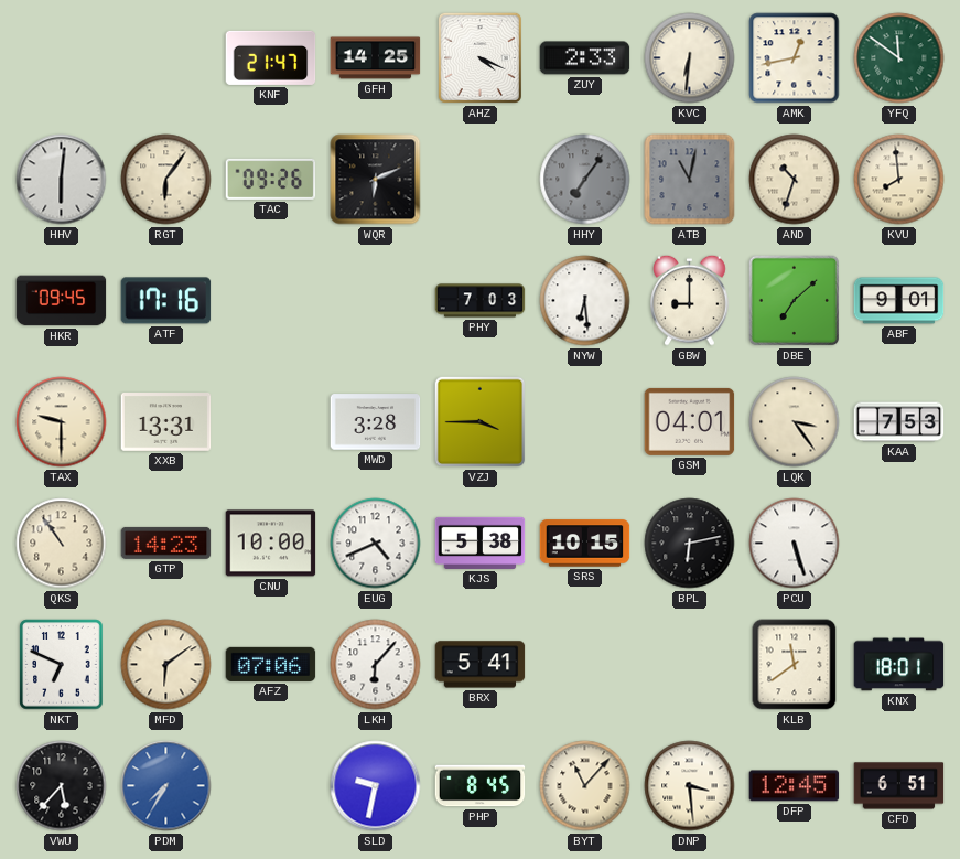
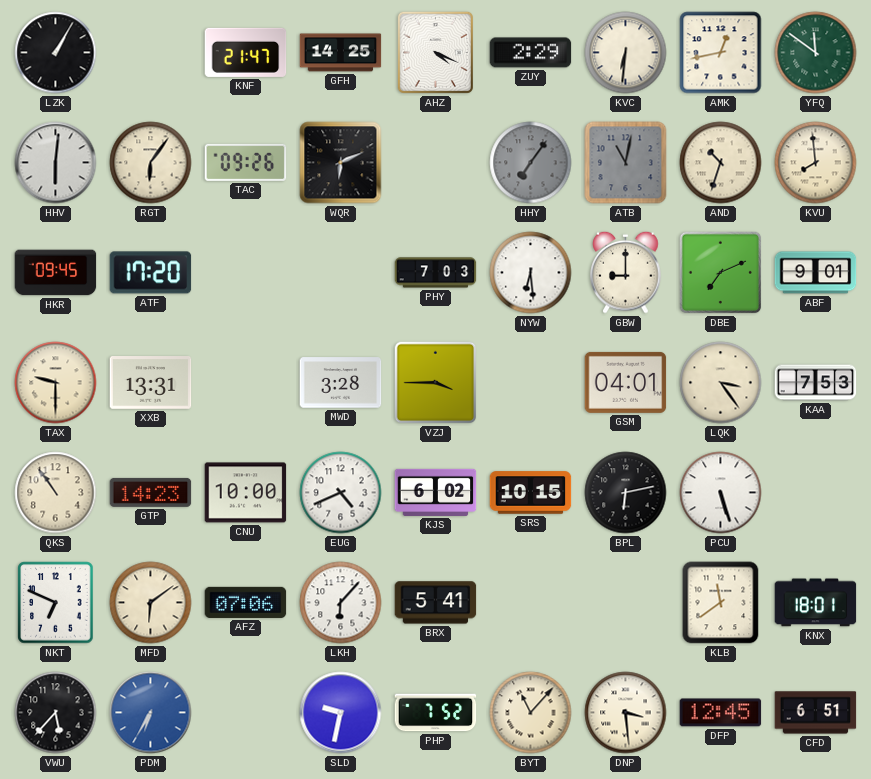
LZK: none -> 1:05 (56, 53)
ZUY: 2:33 -> 2:29 (531, 53)
ATF: 17:16 -> 17:20 (151, 273)
DBE: 7:08 -> 7:11 (721, 273)
KJS: 5:38 -> 6:02 (436, 492)
PDM: 7:35 -> 6:35 (151, 713)
PHP: 8:45 -> 7:52 (436, 713)
